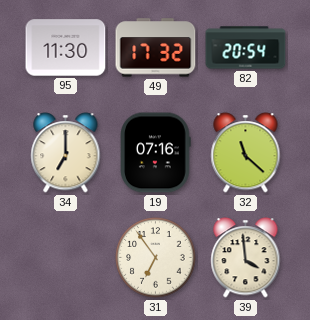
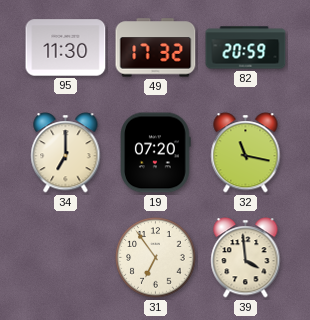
82: 20:54 -> 20:59 (246, 48)
19: 07:16 -> 07:20 (156, 153)
32: 11:22 -> 11:17 (246, 153)
